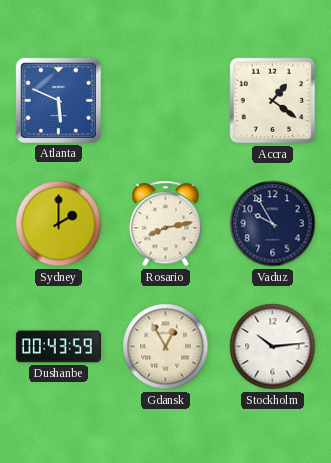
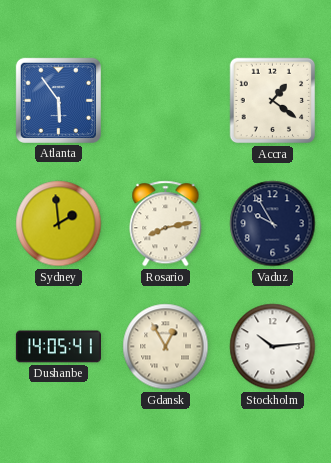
Atlanta: 5:49 -> 5:54 (58, 100)
Sydney: 2:00 -> 1:59 (59, 224)
Dushanbe: 00:43 -> 14:05 (58, 347)
